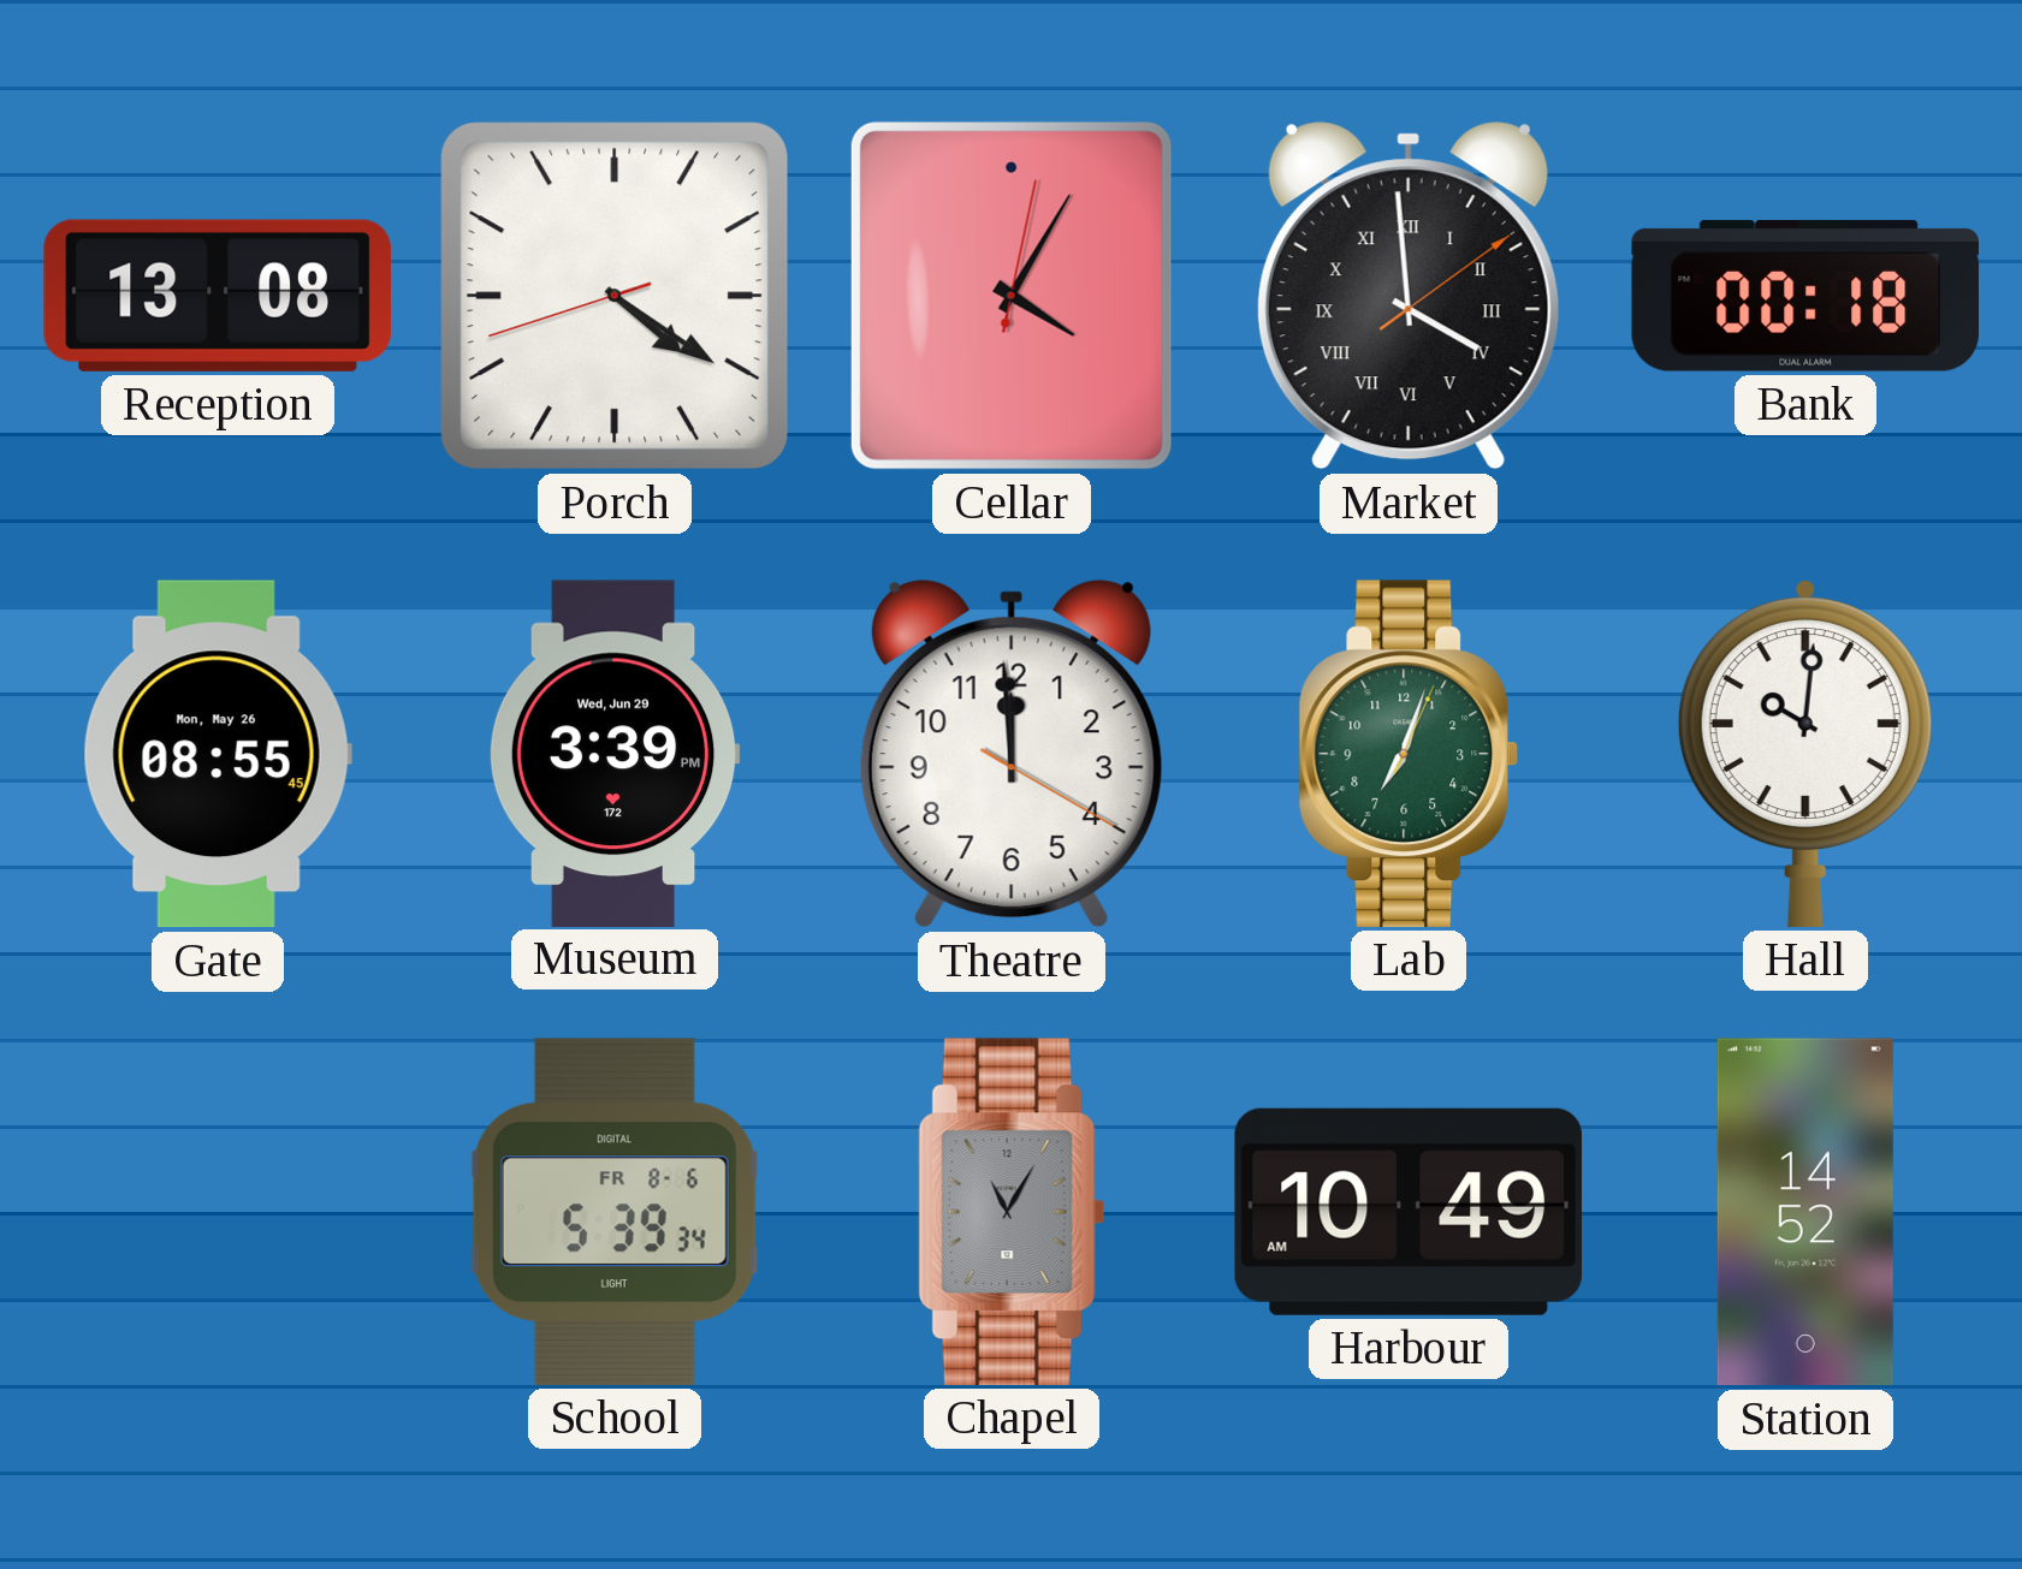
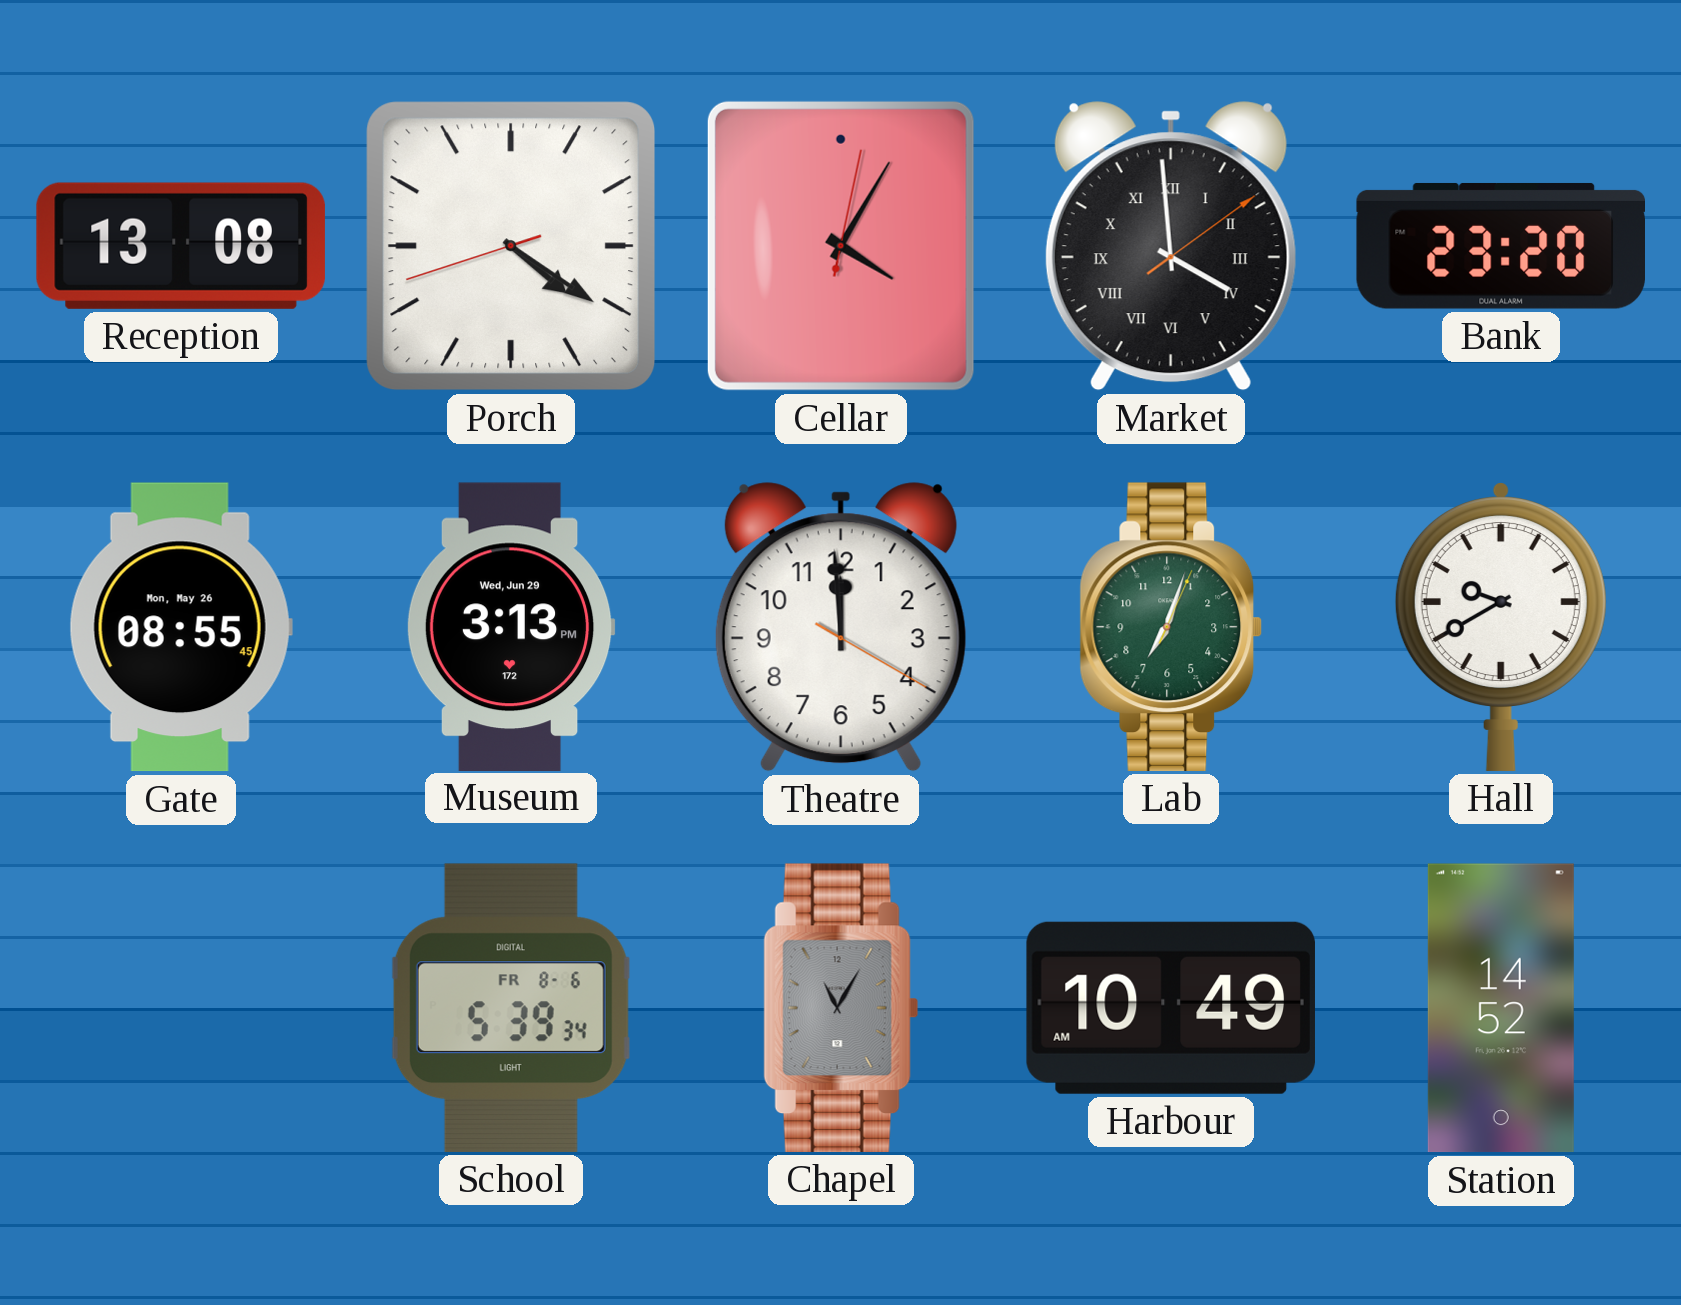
Bank: 00:18 -> 23:20 (1500, 246)
Museum: 3:39 -> 3:13 (511, 626)
Hall: 10:01 -> 9:40 (1501, 627)
